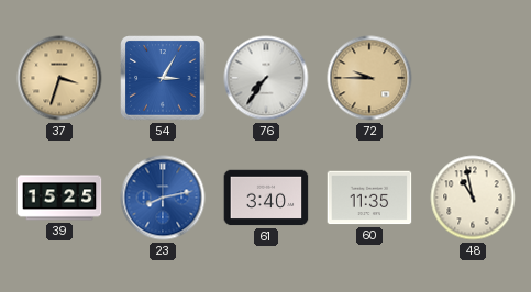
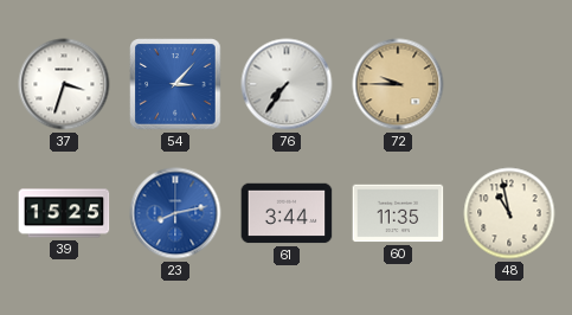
37 dial: champagne -> white (64, 84)
54: 3:05 -> 3:07 (175, 84)
61: 3:40 -> 3:44 (287, 213)
